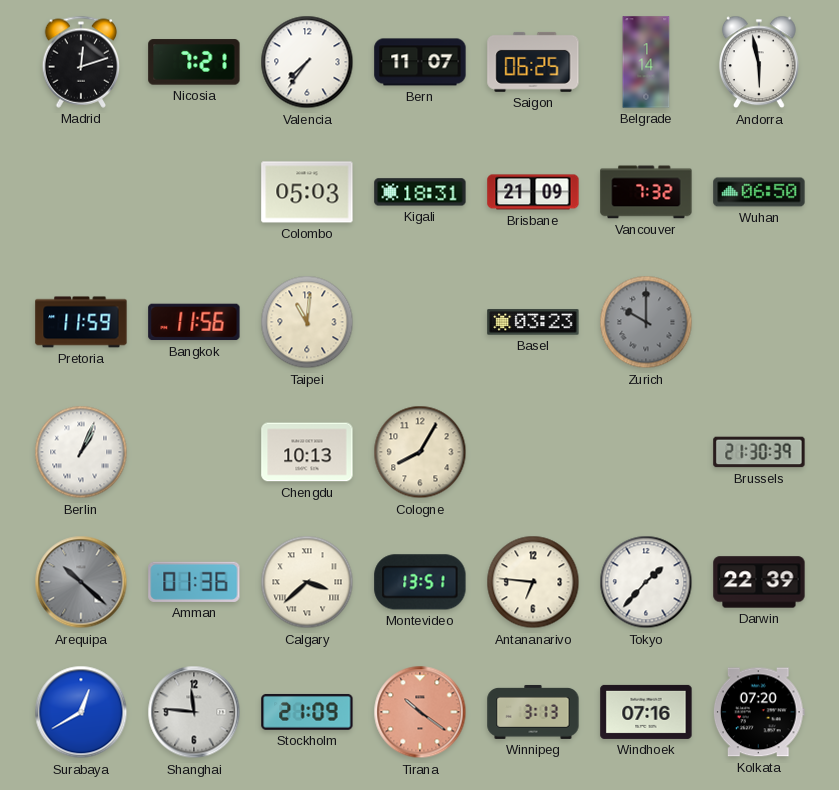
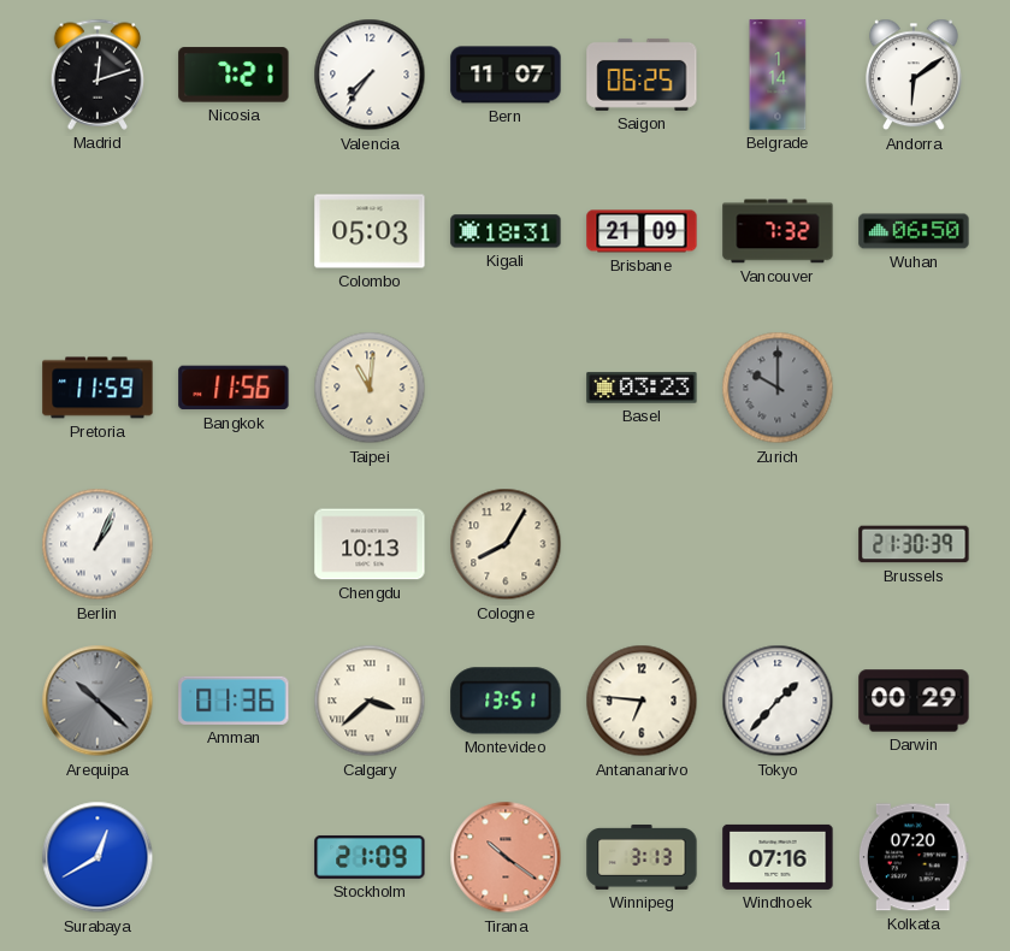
Andorra: 5:58 -> 6:09 (914, 75)
Darwin: 22:39 -> 00:29 (914, 701)
Shanghai: 11:46 -> none (194, 712)
